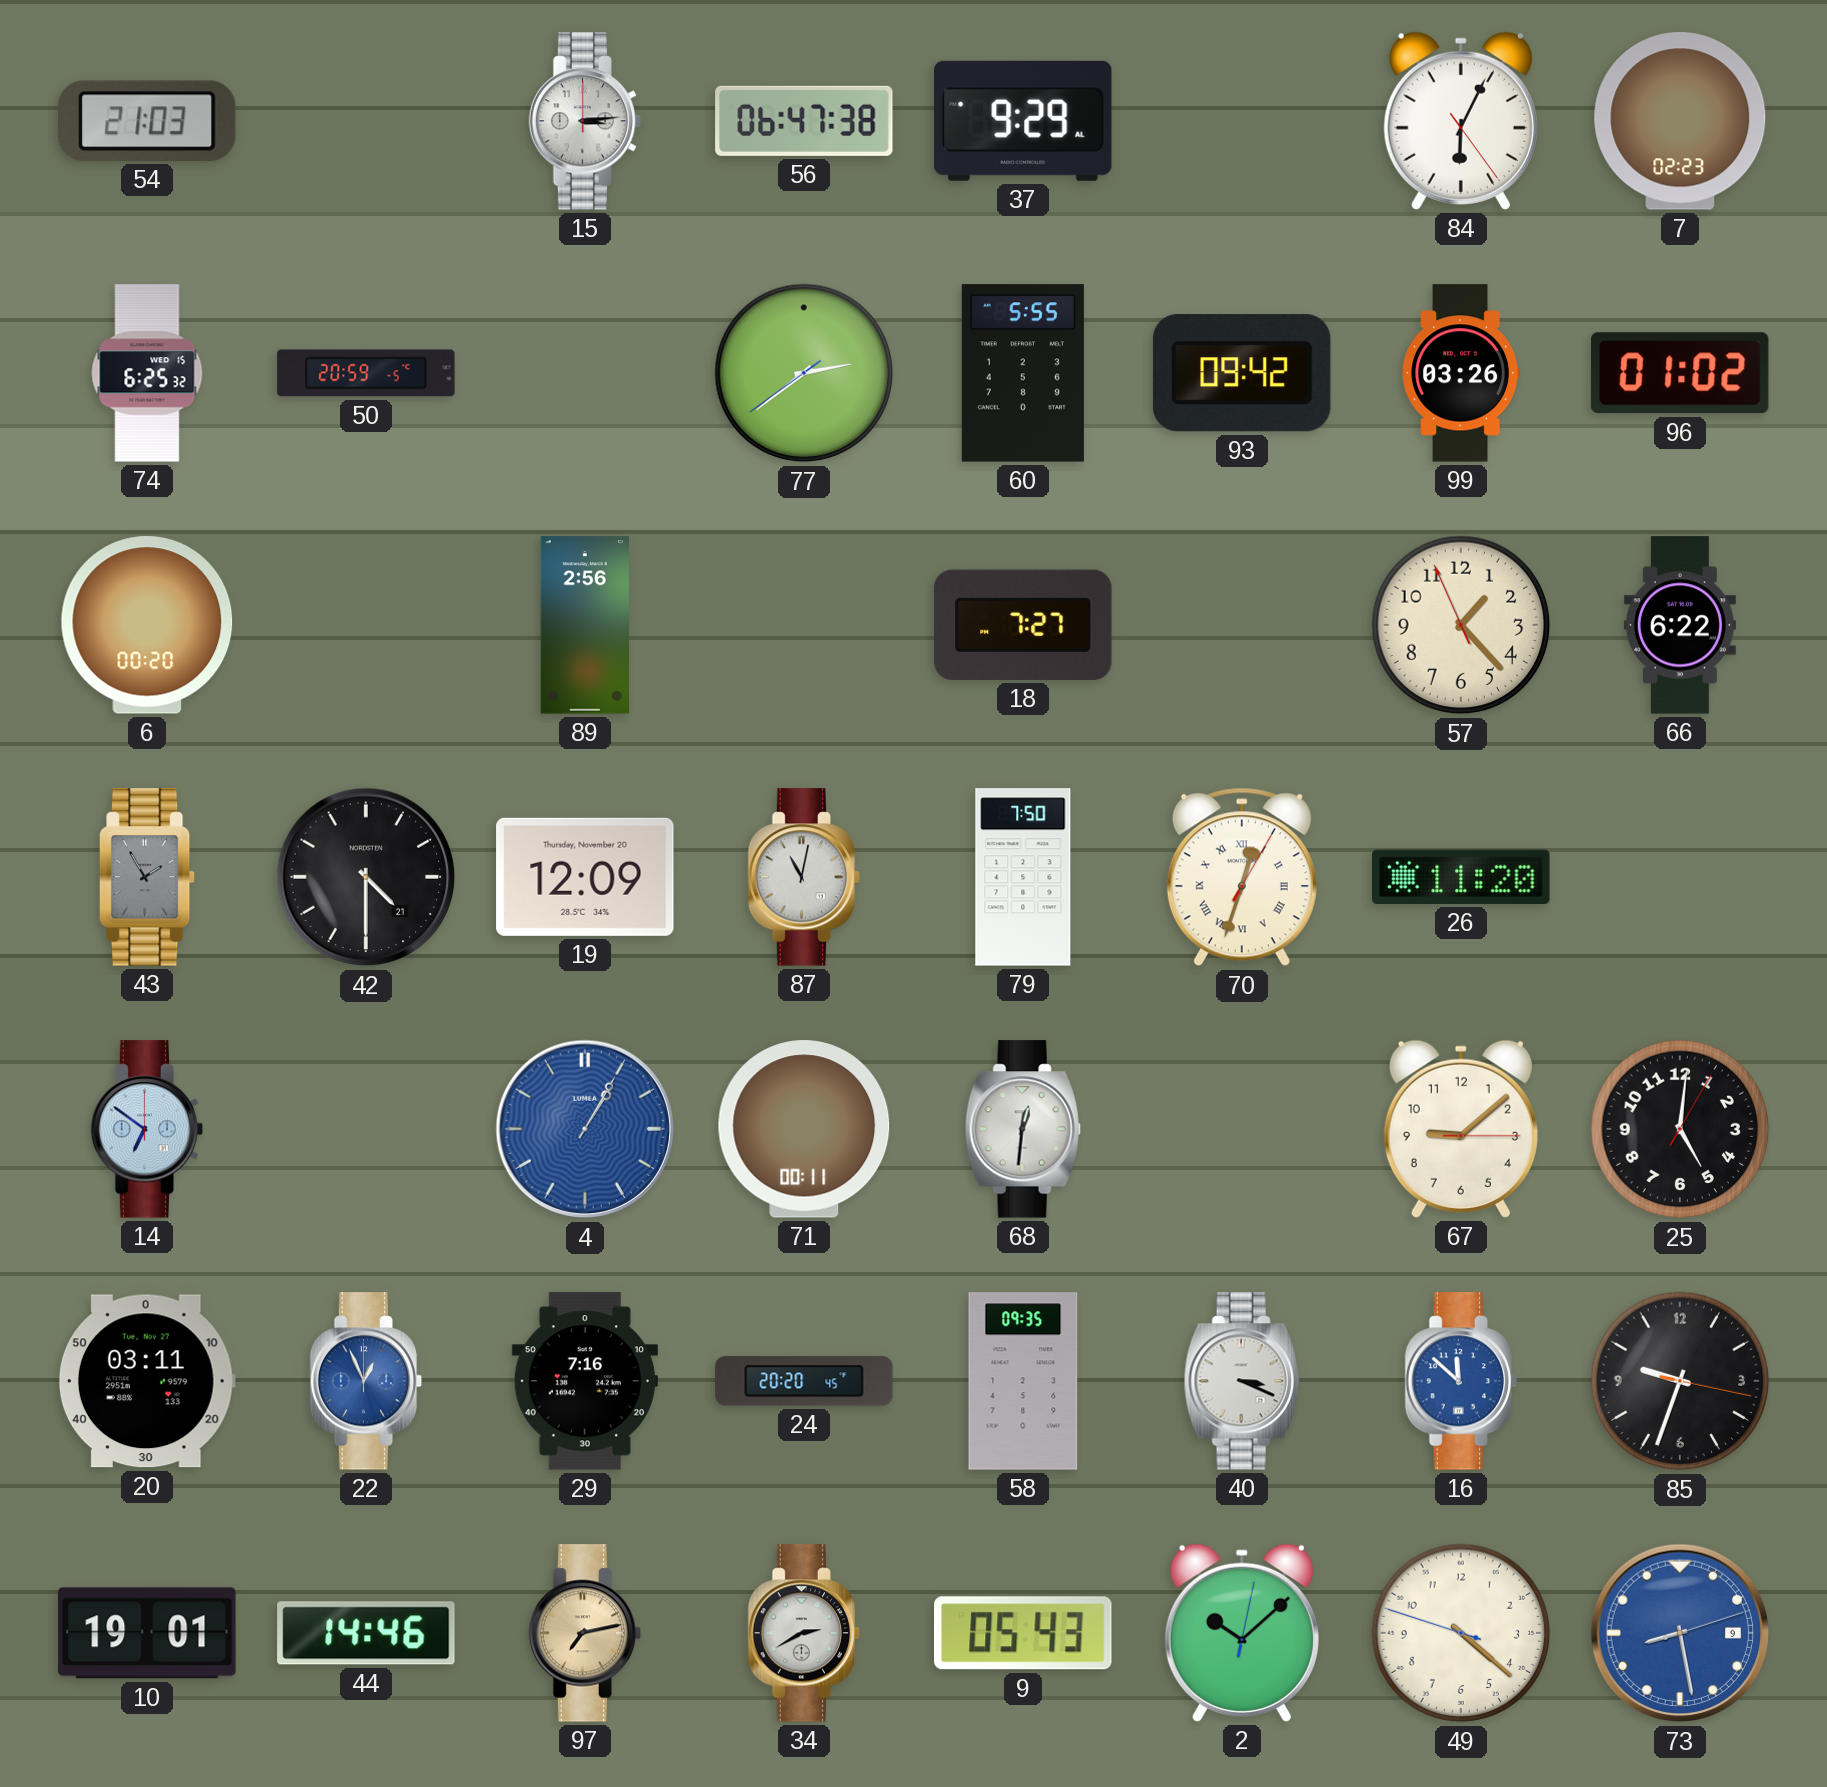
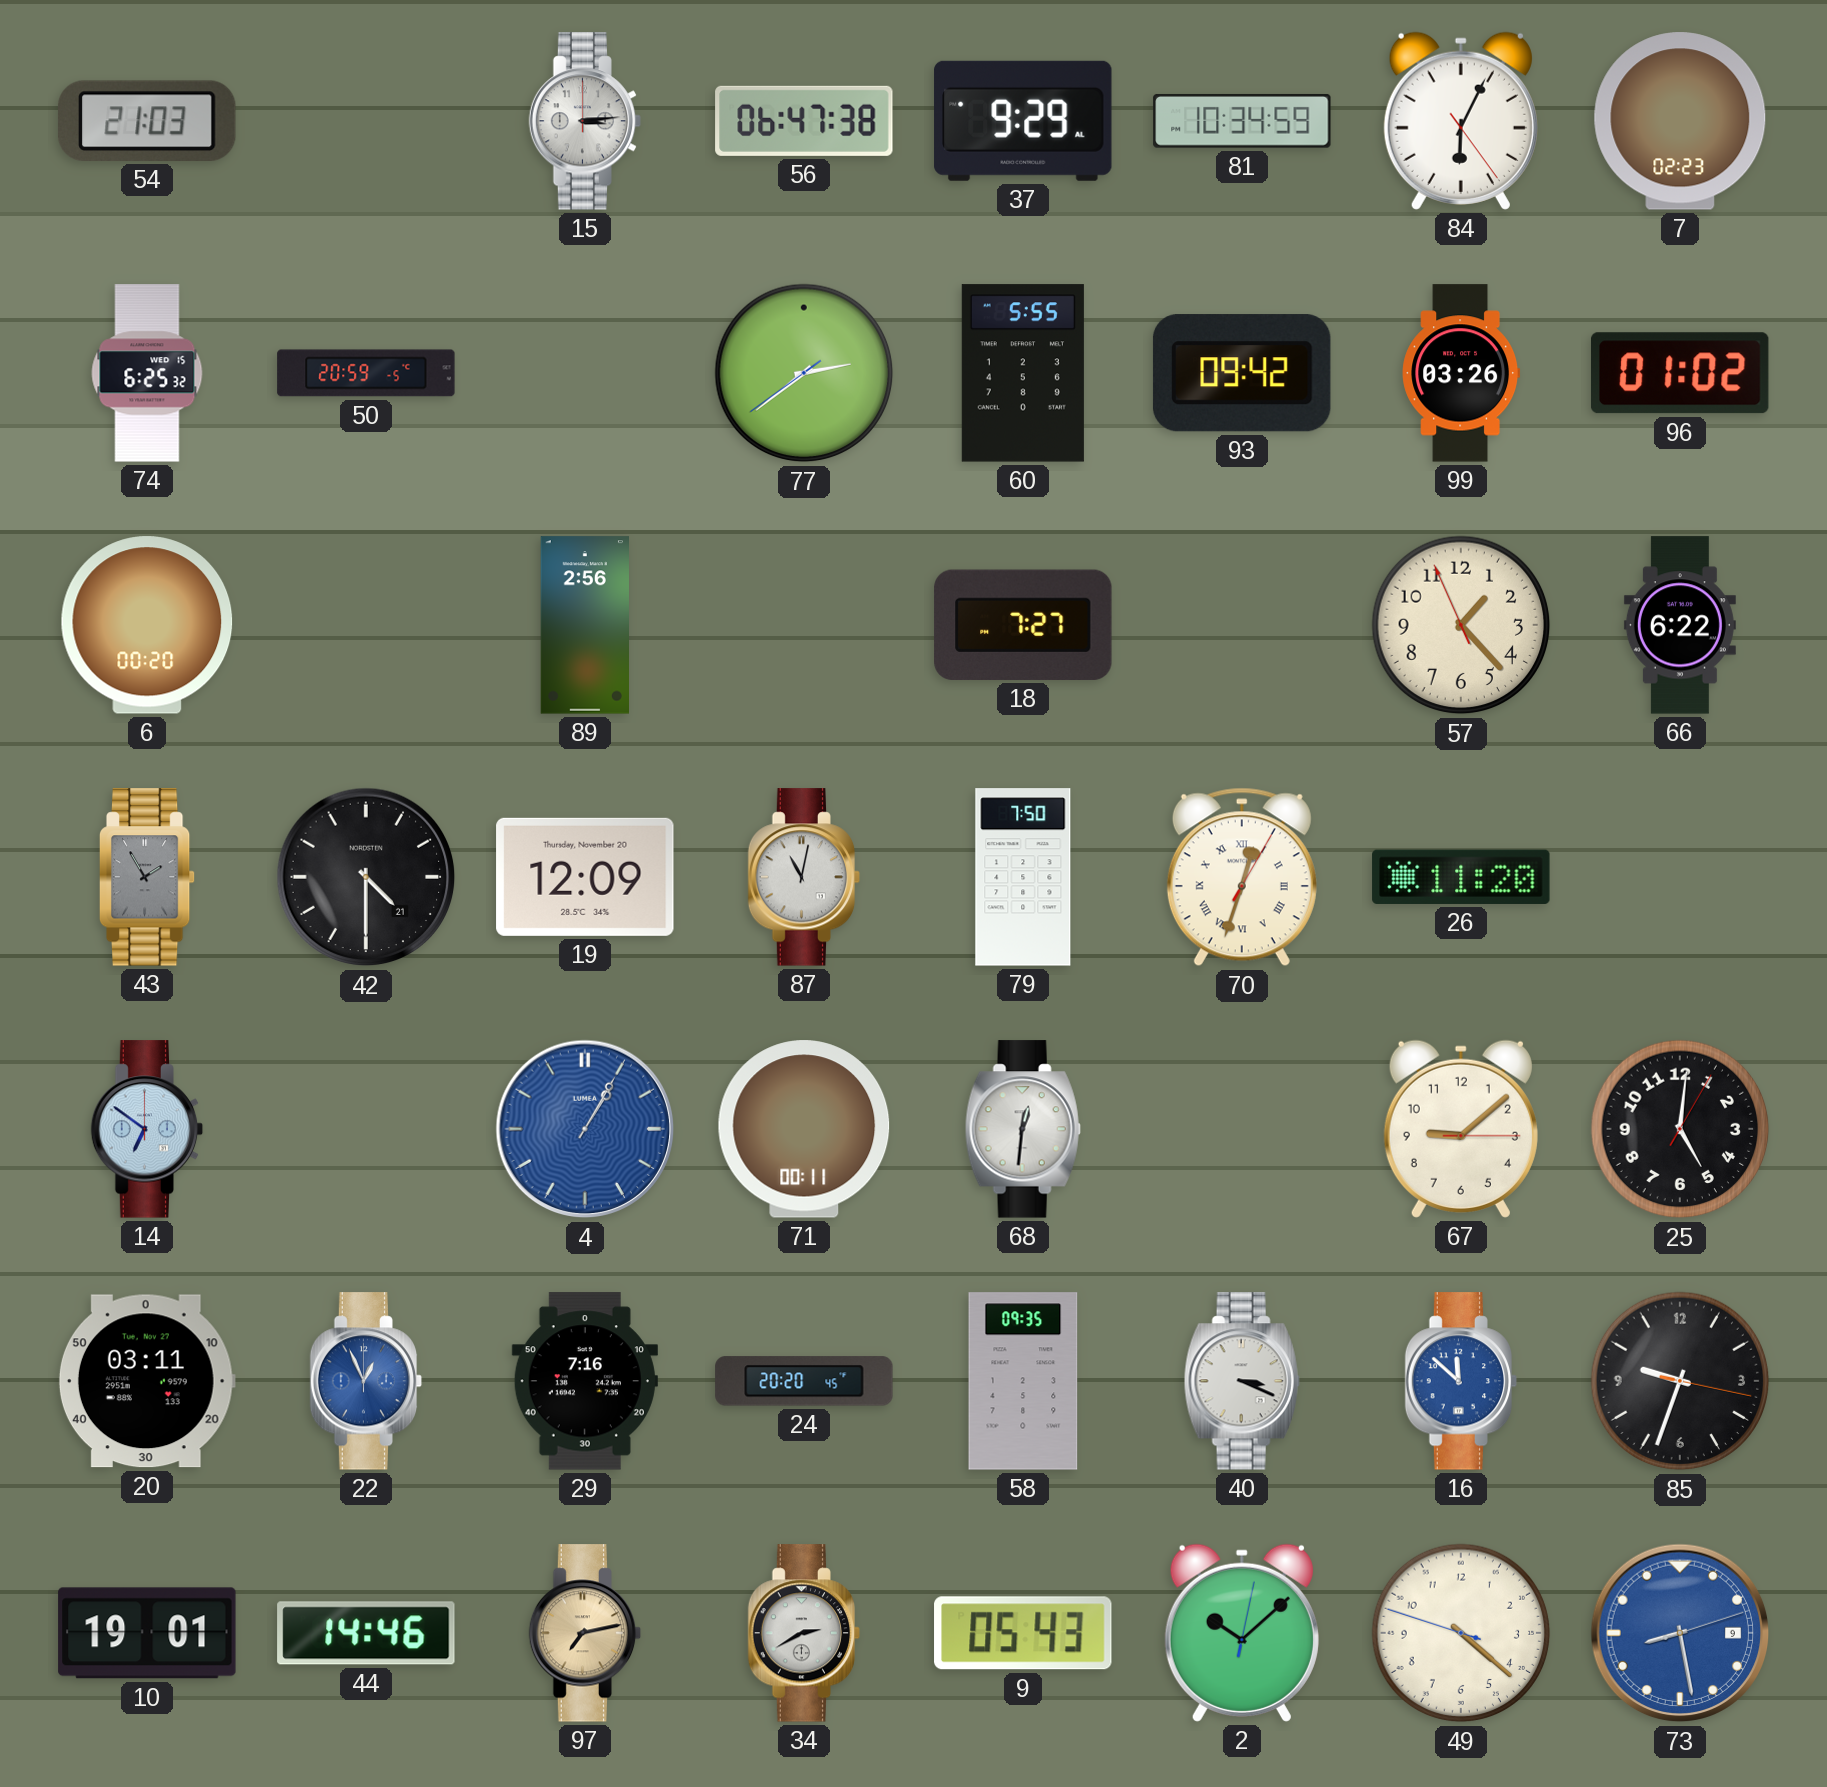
81: none -> 10:34 (1242, 121)
